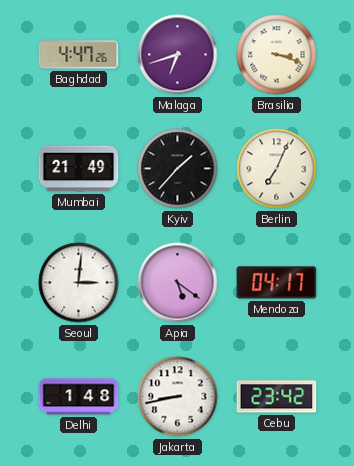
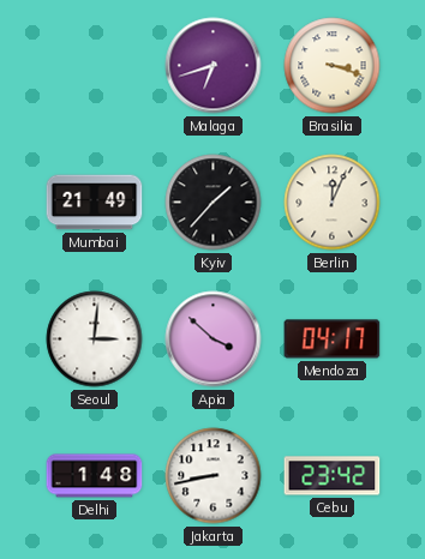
Baghdad: 4:47 -> none (79, 55)
Berlin: 7:04 -> 12:04 (333, 203)
Apia: 5:21 -> 3:52 (214, 339)
